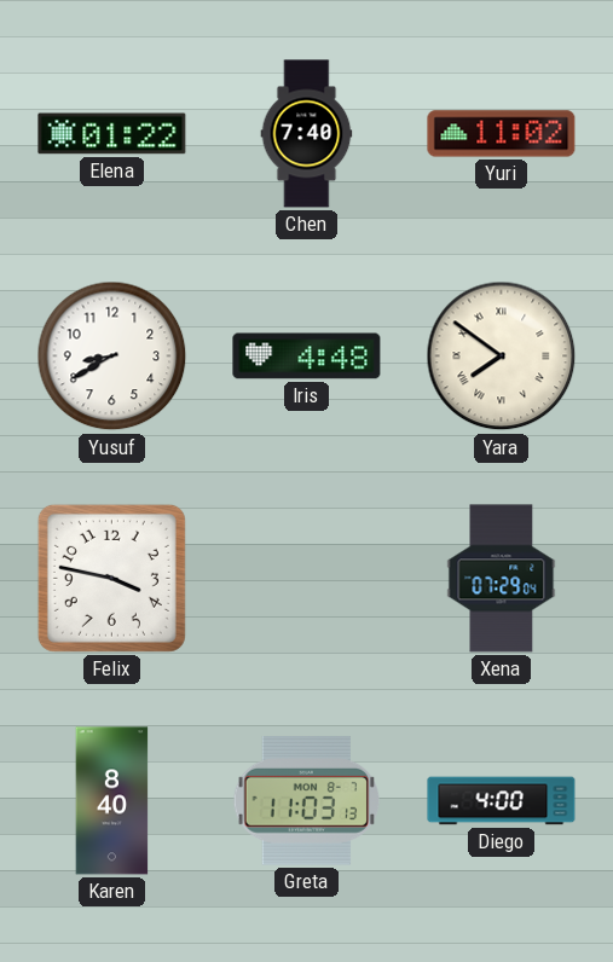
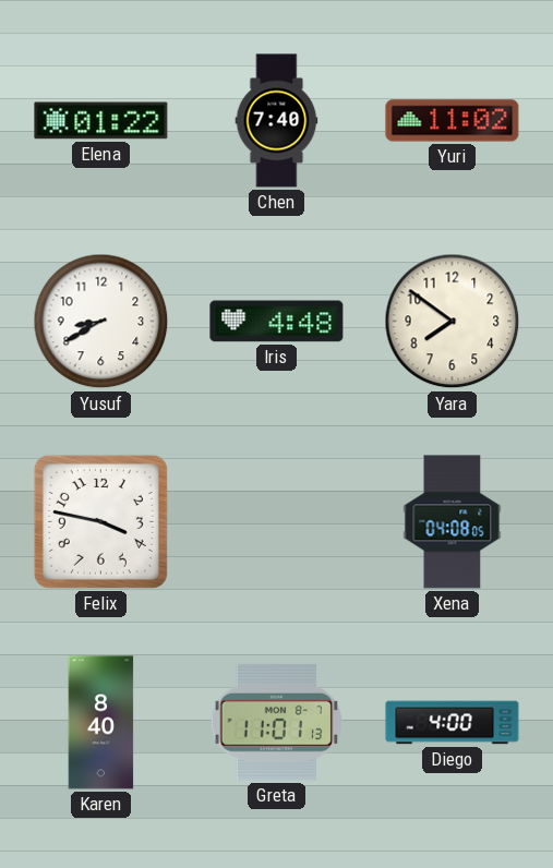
Yara numerals: Roman -> Arabic (453, 322)
Xena: 07:29 -> 04:08 (453, 522)
Greta: 11:03 -> 11:01 (276, 722)
